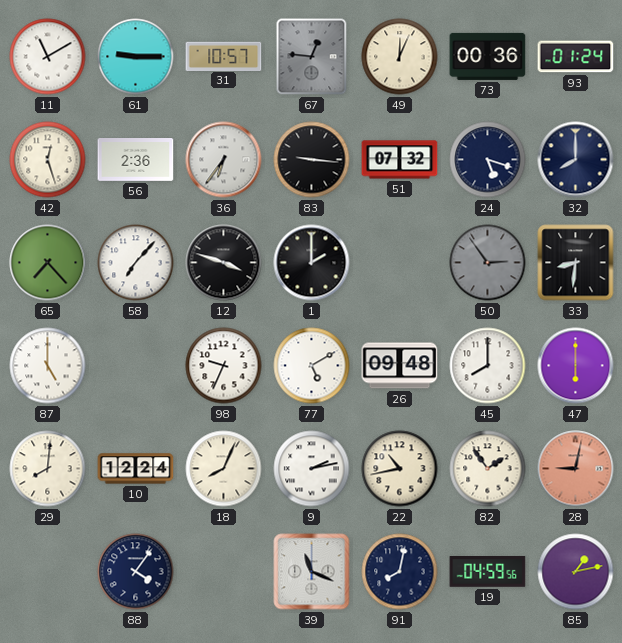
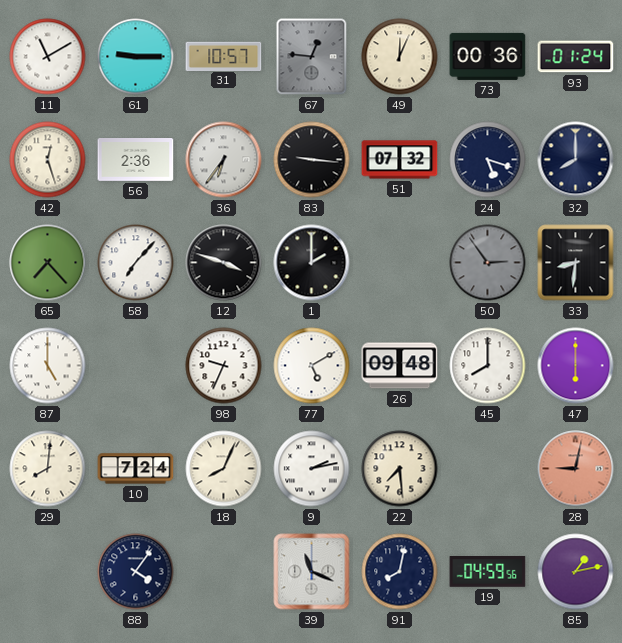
10: 12:24 -> 7:24 (136, 469)
22: 10:43 -> 7:29 (400, 469)
82: 1:54 -> none (488, 469)
